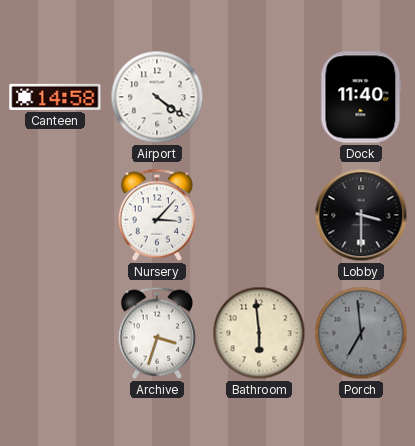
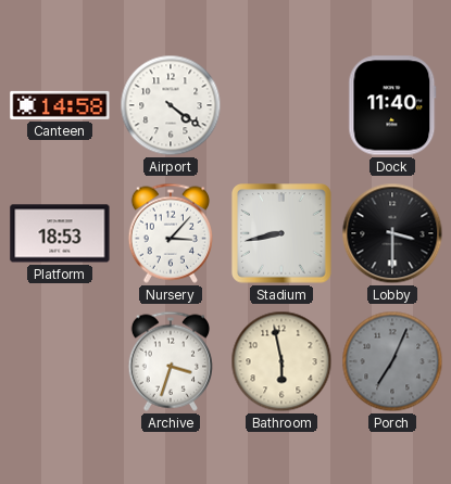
Platform: none -> 18:53 (60, 233)
Stadium: none -> 8:43 (283, 234)
Bathroom: 5:59 -> 5:58 (281, 361)
Porch: 6:59 -> 7:04 (392, 361)
